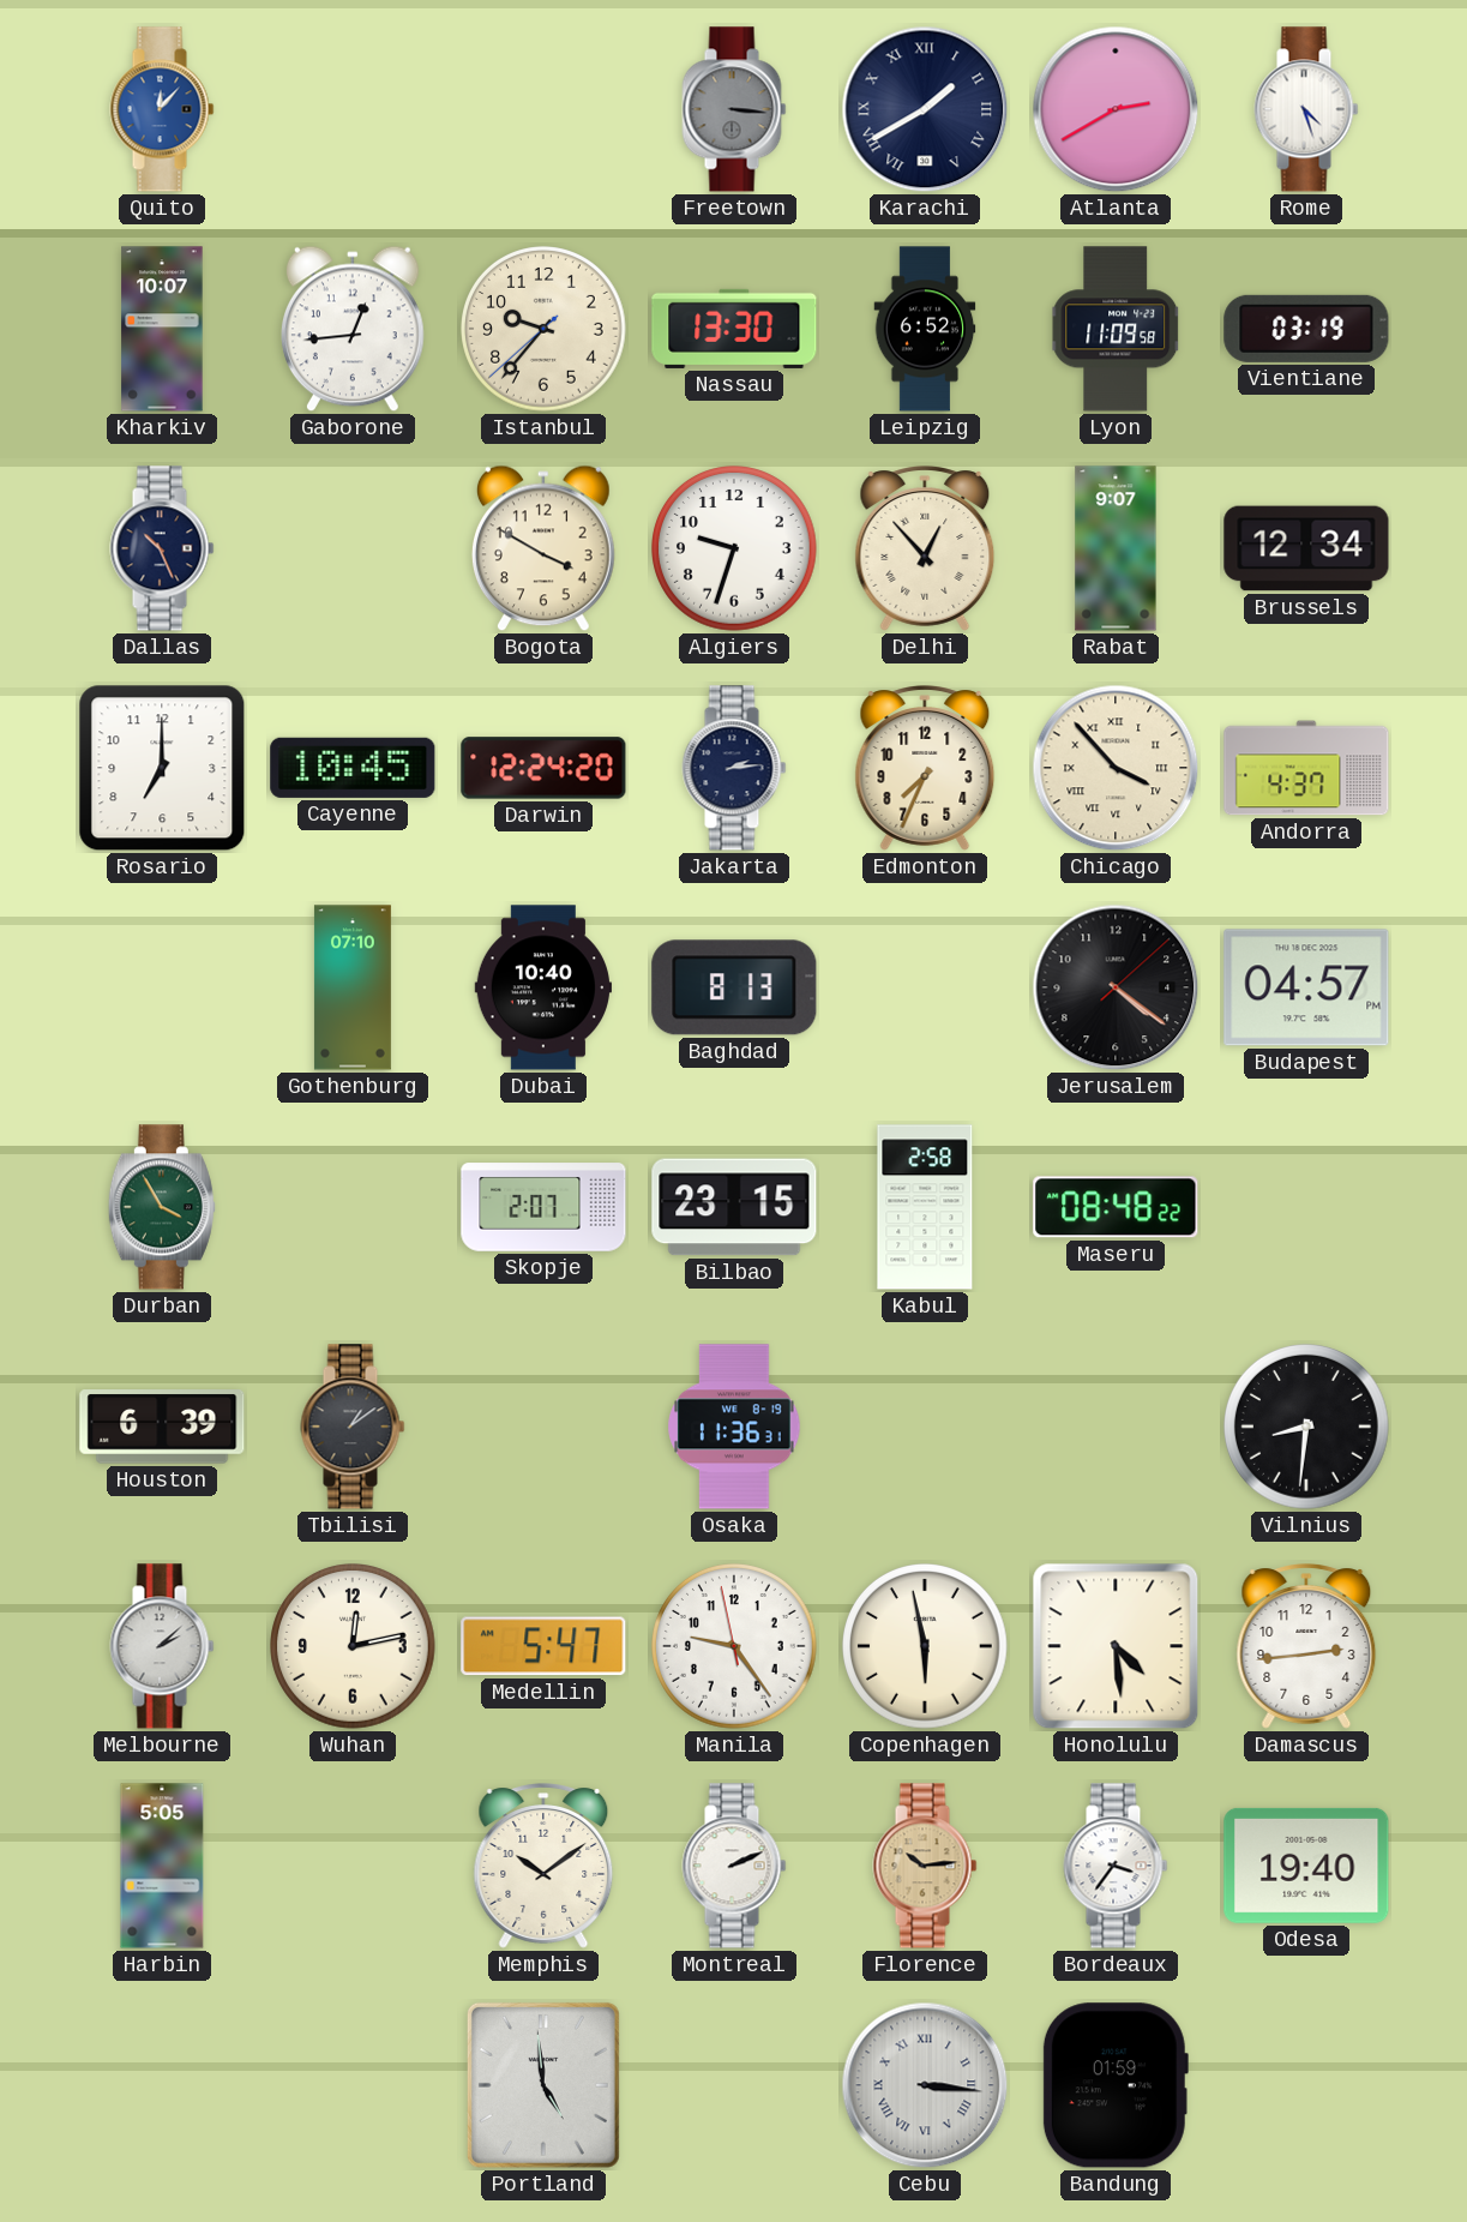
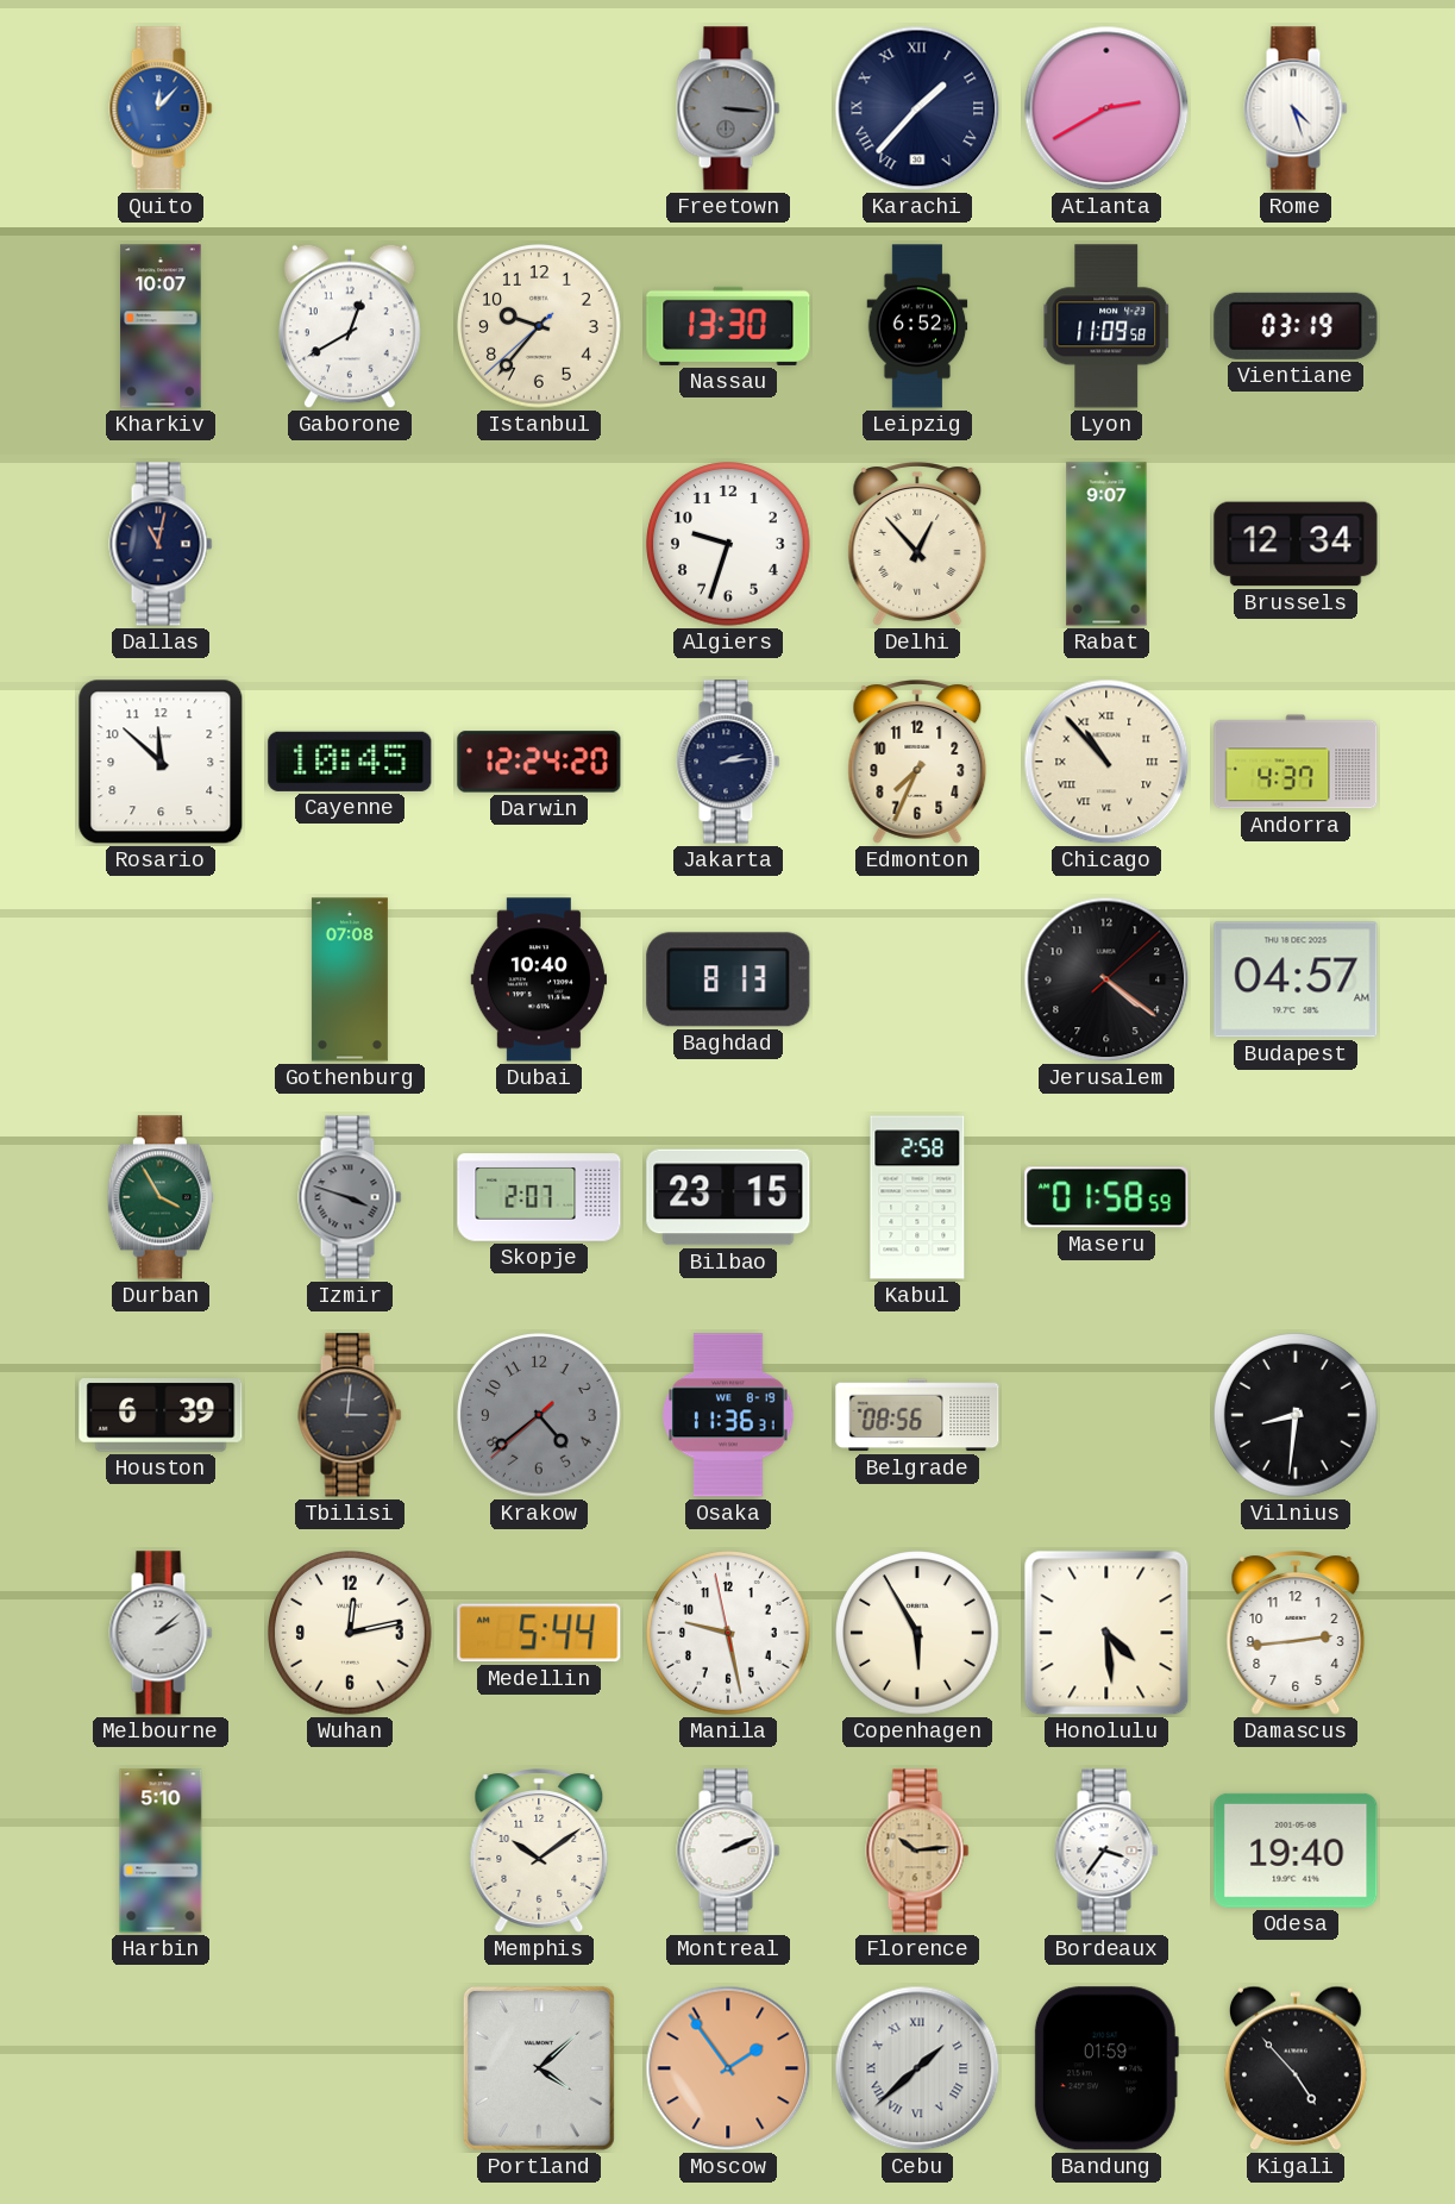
Karachi: 1:40 -> 1:37 (917, 108)
Gaborone: 12:44 -> 12:40 (350, 326)
Dallas: 10:26 -> 11:02 (161, 544)
Bogota: 3:50 -> none (543, 548)
Rosario: 7:00 -> 11:52 (161, 762)
Chicago: 3:53 -> 10:53 (1106, 762)
Gothenburg: 07:10 -> 07:08 (350, 979)
Budapest: 04:57 PM -> 04:57 AM (1296, 979)
Izmir: none -> 3:48 (350, 1197)
Maseru: 08:48 -> 01:58 (1106, 1197)
Tbilisi: 1:09 -> 3:01 (350, 1415)
Krakow: none -> 4:38 (540, 1416)
Belgrade: none -> 08:56 (917, 1415)
Medellin: 5:47 -> 5:44 (539, 1633)
Manila: 9:23 -> 9:27 (729, 1634)
Copenhagen: 5:58 -> 5:55 (918, 1634)
Harbin: 5:05 -> 5:10 (161, 1851)
Portland: 4:59 -> 4:08 (539, 2068)
Moscow: none -> 1:54 (728, 2068)
Cebu: 3:16 -> 1:38 (917, 2068)
Kigali: none -> 4:53 (1296, 2068)
